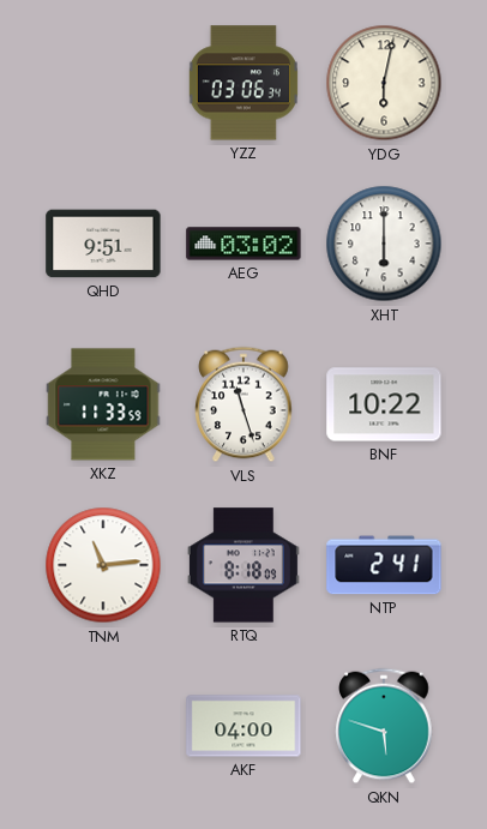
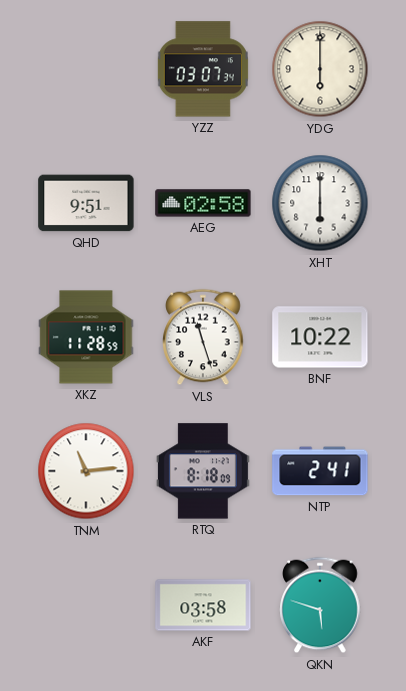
YZZ: 03:06 -> 03:07 (203, 69)
YDG: 6:02 -> 6:00 (320, 69)
AEG: 03:02 -> 02:58 (203, 203)
XKZ: 11:33 -> 11:28 (86, 337)
AKF: 04:00 -> 03:58 (203, 605)
